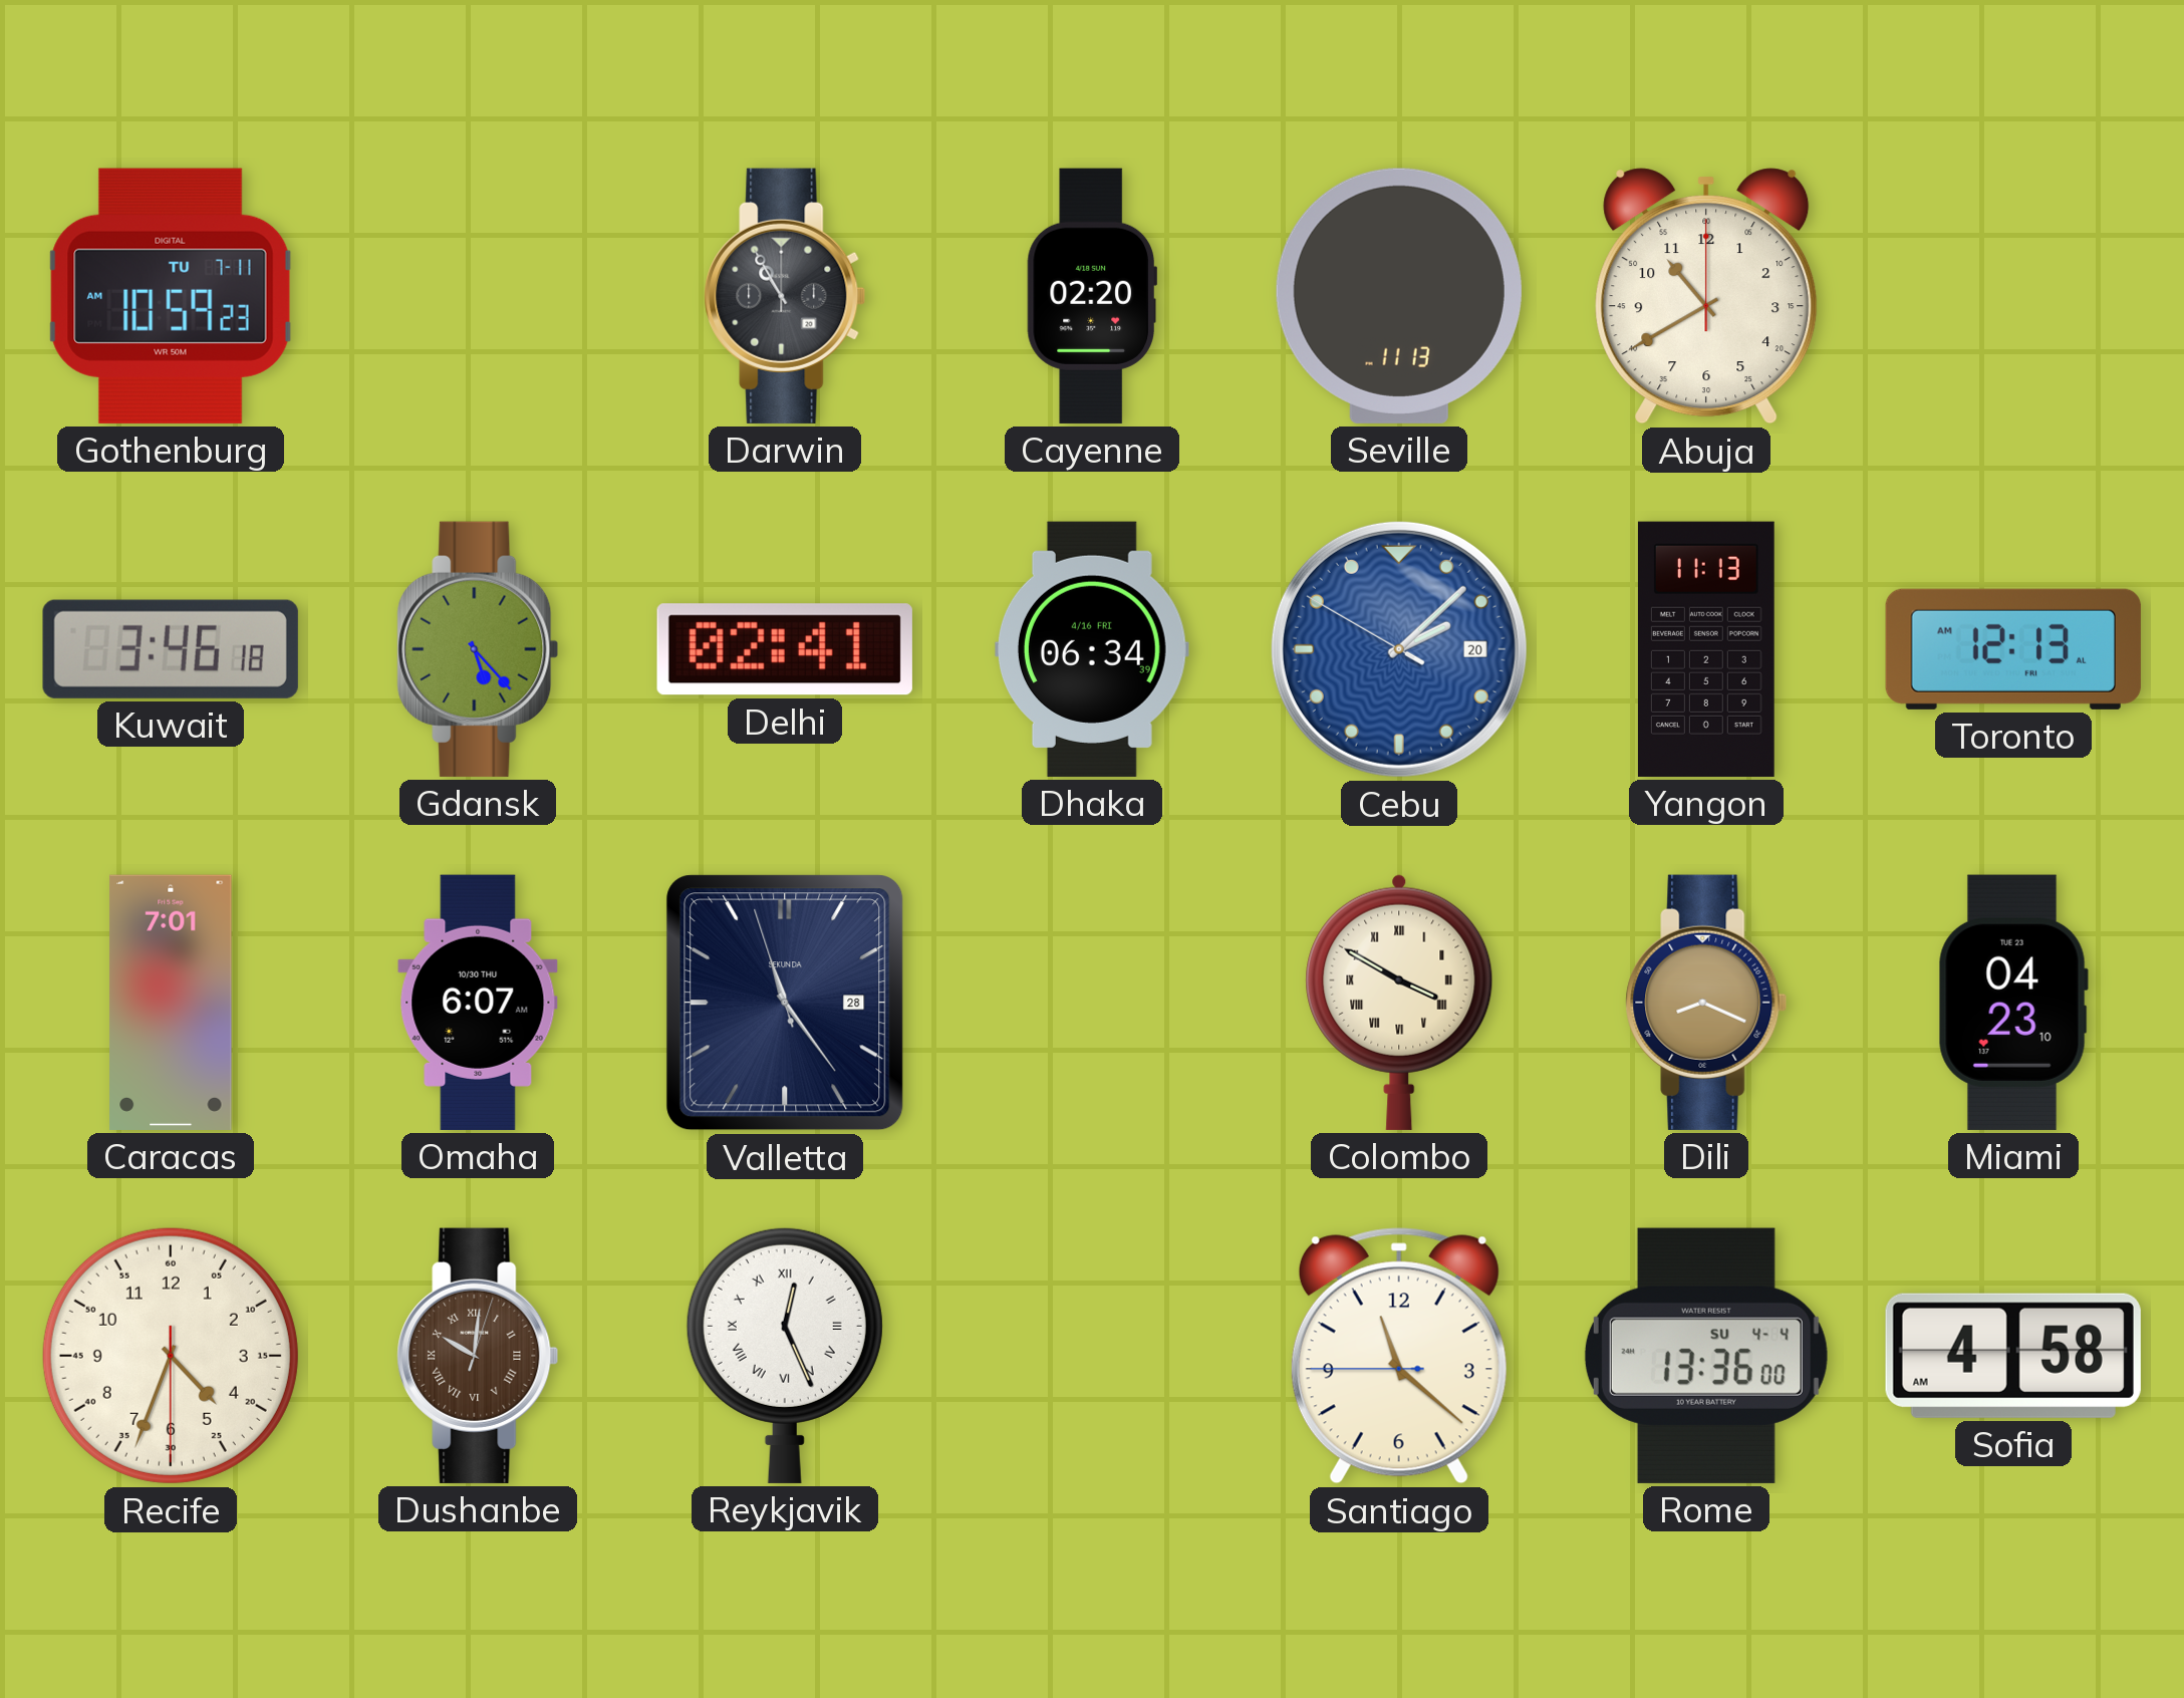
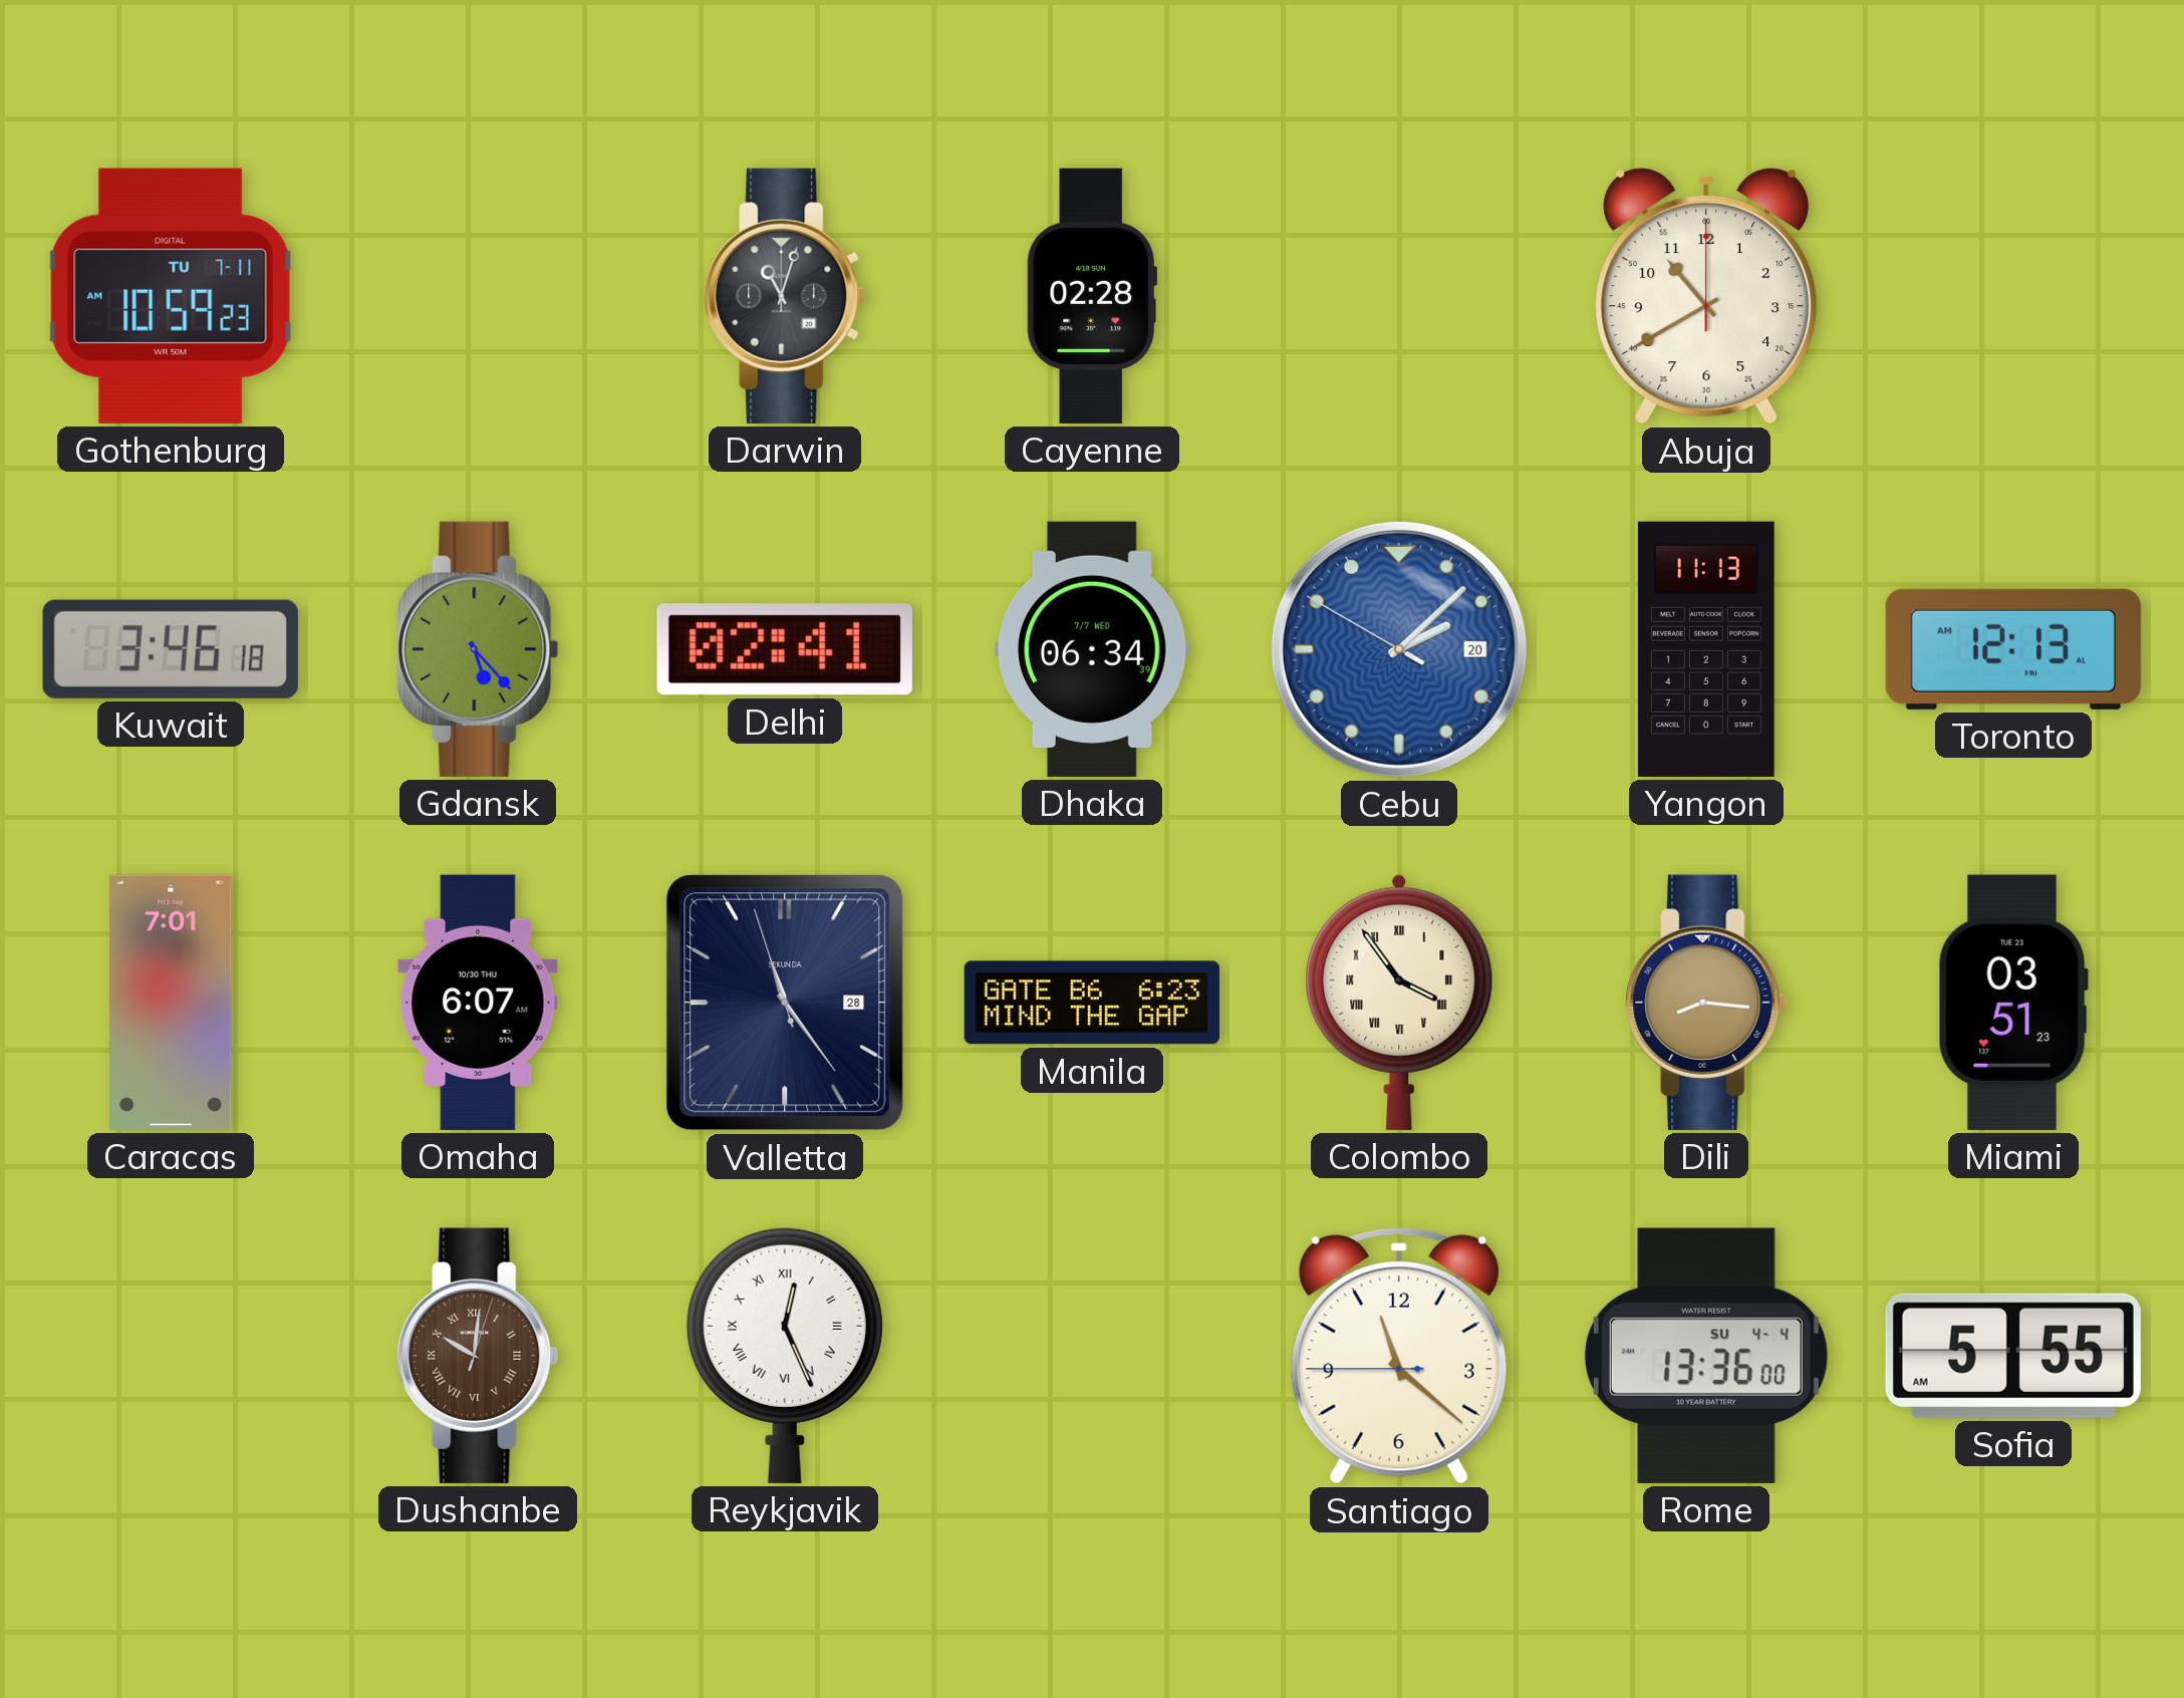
Darwin: 10:55 -> 11:03 (785, 296)
Cayenne: 02:20 -> 02:28 (1092, 296)
Seville: 11:13 -> none (1399, 296)
Dhaka date: 4/16 FRI -> 7/7 WED (1092, 649)
Manila: none -> 6:23 (1092, 1003)
Colombo: 3:50 -> 3:54 (1399, 1003)
Dili: 8:19 -> 8:16 (1706, 1003)
Miami: 04:23 -> 03:51 (2013, 1003)
Recife: 4:33 -> none (171, 1356)
Sofia: 4:58 -> 5:55 (2013, 1356)
